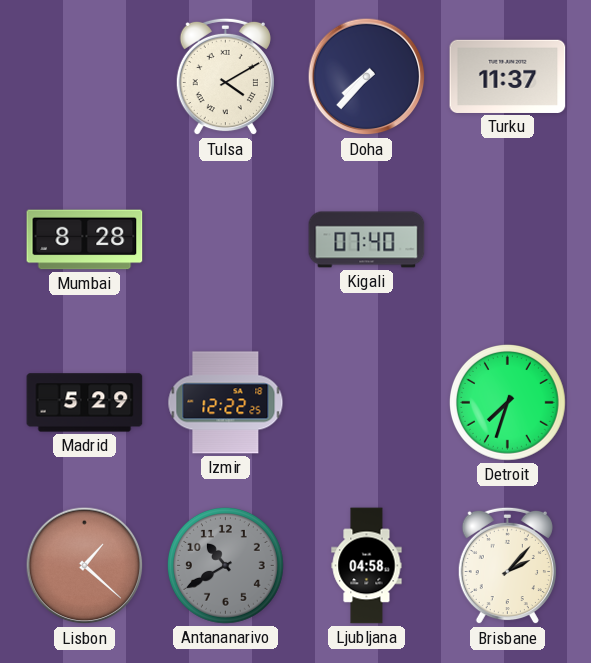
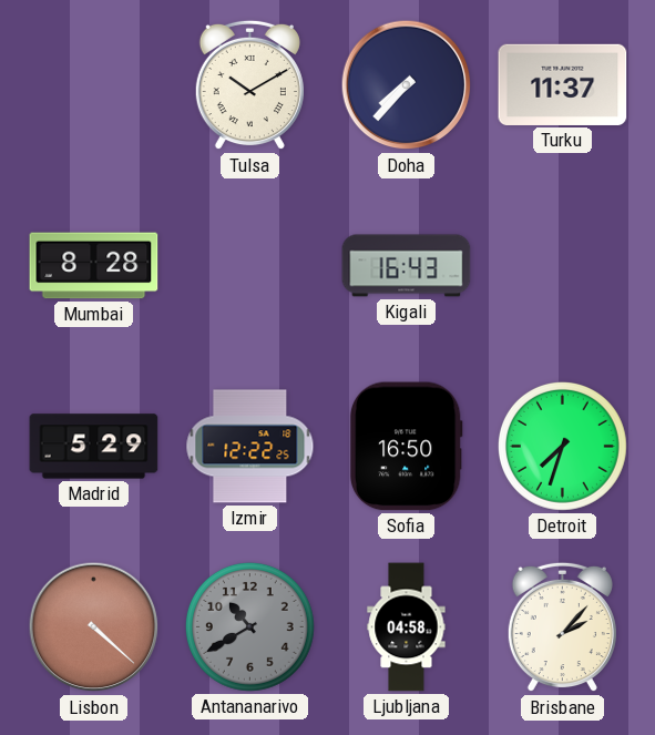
Tulsa: 4:10 -> 10:10 (249, 85)
Kigali: 07:40 -> 16:43 (407, 266)
Sofia: none -> 16:50 (406, 447)
Lisbon: 1:22 -> 4:22 (94, 627)
